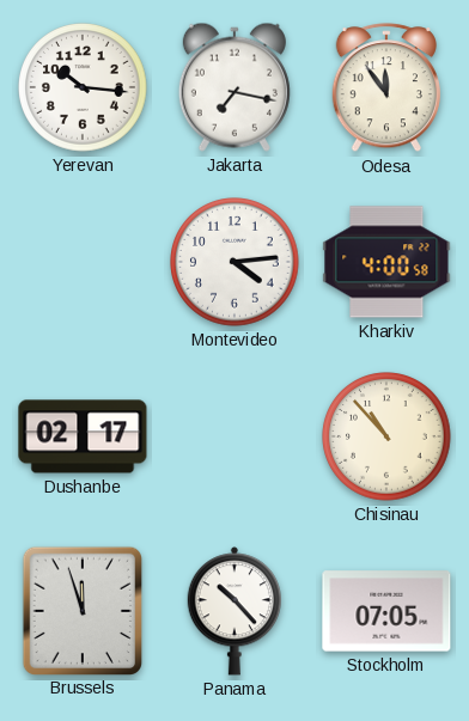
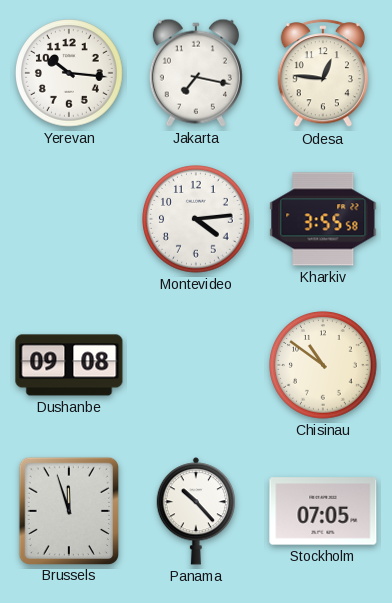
Odesa: 11:54 -> 12:46 (322, 74)
Kharkiv: 4:00 -> 3:55 (323, 219)
Dushanbe: 02:17 -> 09:08 (69, 365)
Chisinau: 10:53 -> 10:51 (323, 365)
